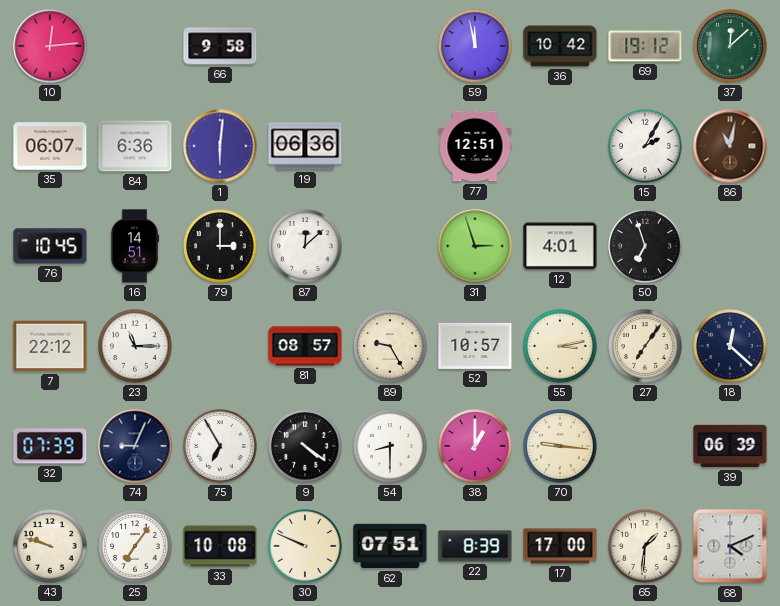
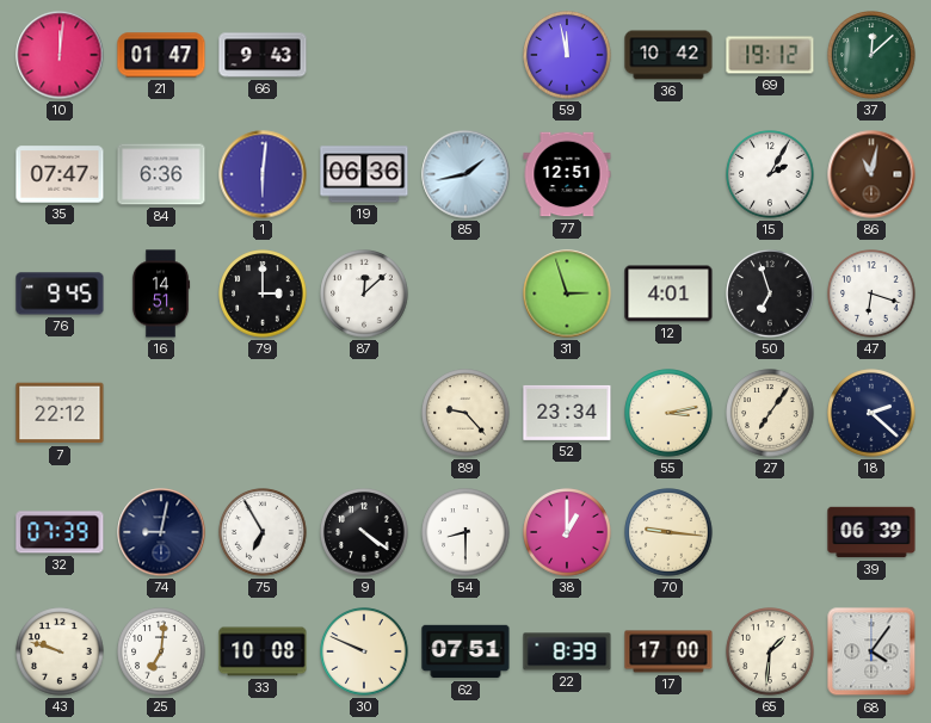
10: 12:14 -> 12:01 (60, 55)
21: none -> 01:47 (161, 55)
66: 9:58 -> 9:43 (263, 55)
35: 06:07 -> 07:47 (60, 174)
85: none -> 1:43 (465, 174)
76: 10:45 -> 9:45 (60, 293)
47: none -> 6:18 (871, 293)
23: 11:15 -> none (135, 346)
81: 08:57 -> none (305, 346)
89: 9:25 -> 9:23 (465, 413)
52: 10:57 -> 23:34 (567, 413)
18: 12:22 -> 2:22 (871, 413)
74: 9:04 -> 9:02 (161, 532)
25: 7:06 -> 7:01 (161, 651)
68: 4:11 -> 4:06 (871, 651)
